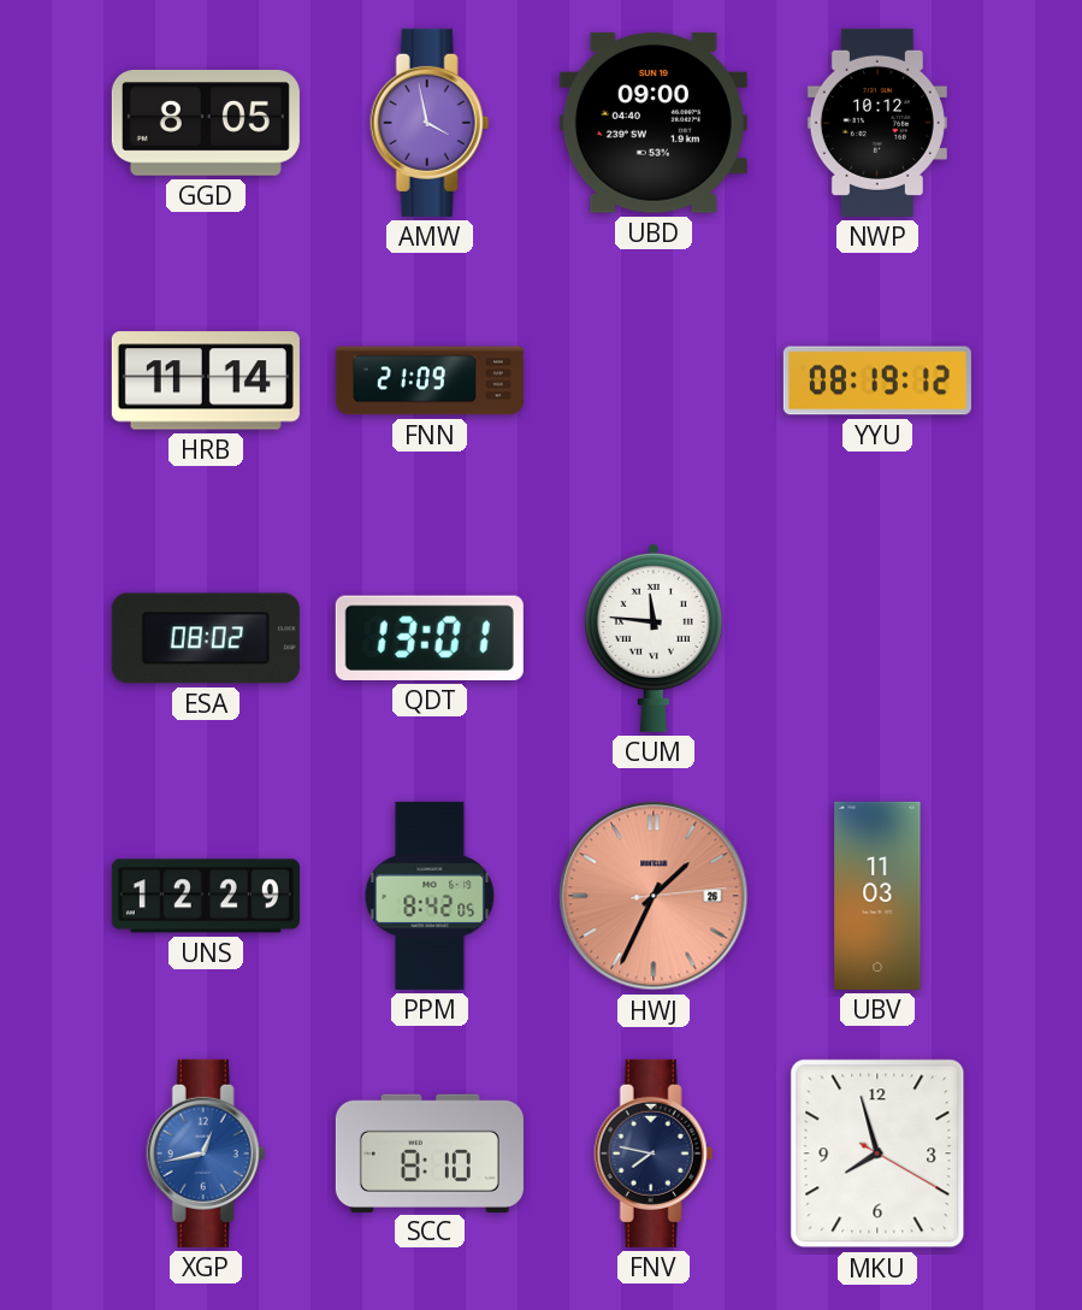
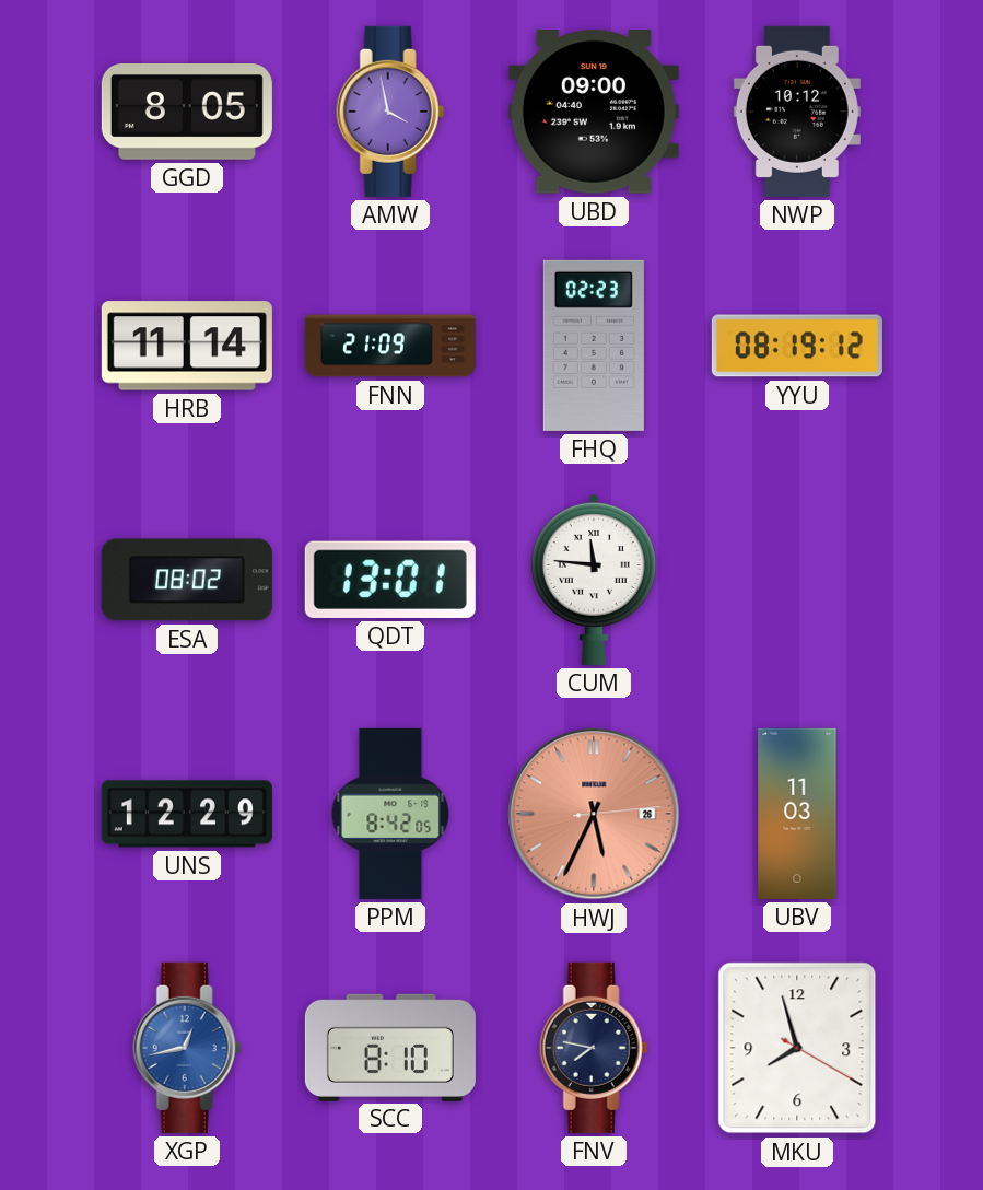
FHQ: none -> 02:23 (594, 346)
HWJ: 1:34 -> 5:34 (594, 814)
